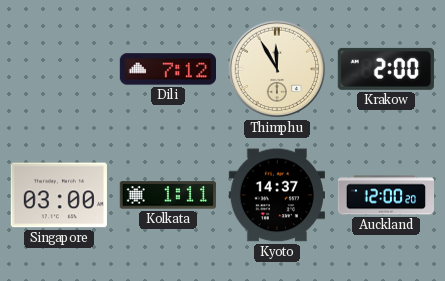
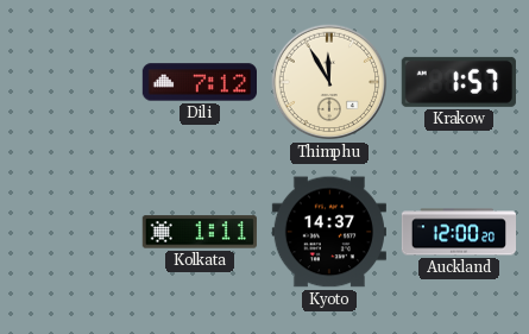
Krakow: 2:00 -> 1:57 (459, 82)
Singapore: 03:00 -> none (59, 195)
